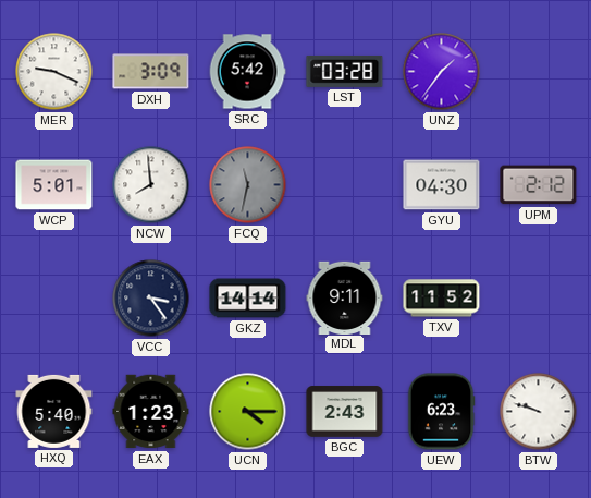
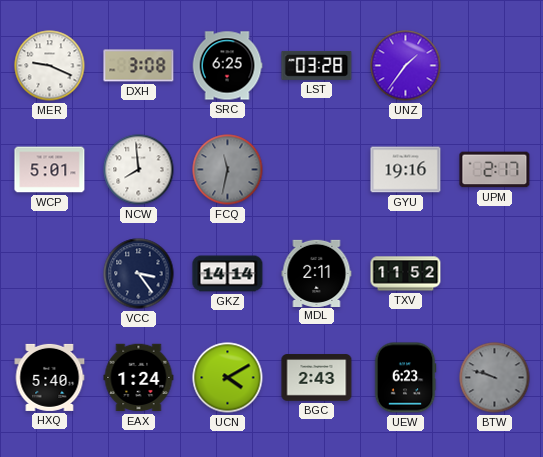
DXH: 3:09 -> 3:08 (139, 66)
SRC: 5:42 -> 6:25 (227, 66)
GYU: 04:30 -> 19:16 (406, 170)
UPM: 2:12 -> 2:17 (495, 170)
MDL: 9:11 -> 2:11 (317, 273)
EAX: 1:23 -> 1:24 (139, 378)
UCN: 4:15 -> 4:10 (228, 378)
BTW dial: white -> grey (495, 378)
